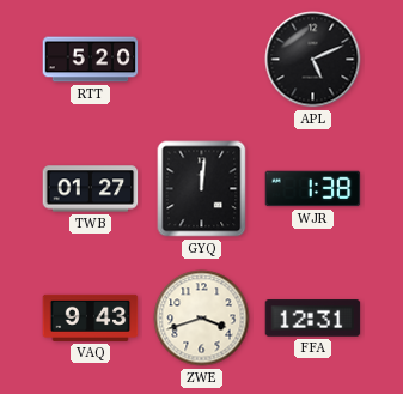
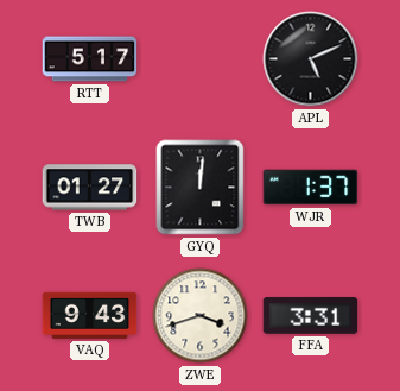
RTT: 5:20 -> 5:17 (90, 59)
WJR: 1:38 -> 1:37 (311, 188)
FFA: 12:31 -> 3:31 (311, 316)
